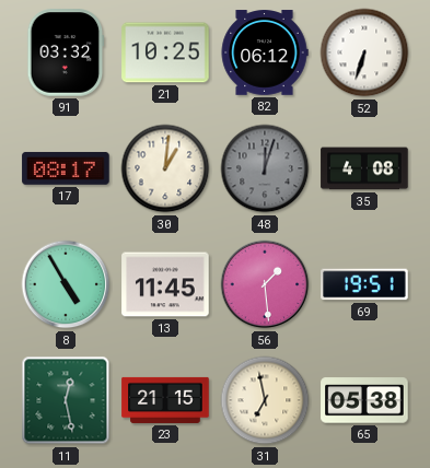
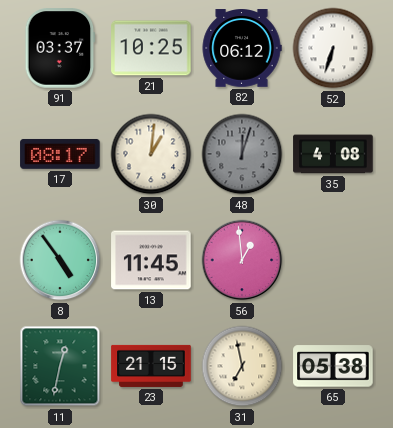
91: 03:32 -> 03:37 (60, 48)
8: 4:55 -> 4:54 (60, 260)
56: 1:29 -> 12:59 (242, 260)
69: 19:51 -> none (364, 284)
11: 12:28 -> 12:32 (60, 366)
